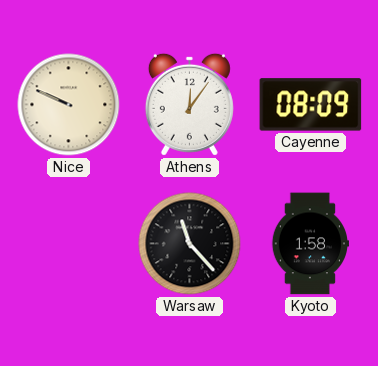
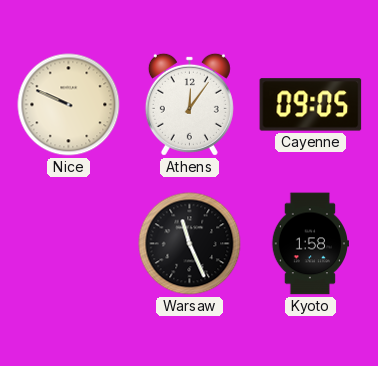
Cayenne: 08:09 -> 09:05 (311, 105)
Warsaw: 11:23 -> 11:26 (190, 244)
